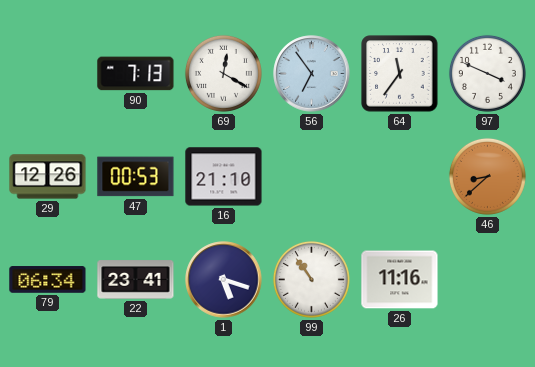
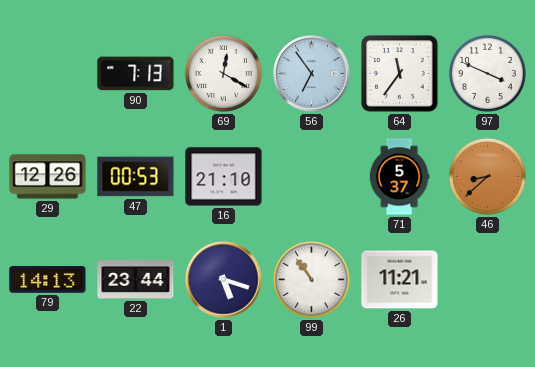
71: none -> 5:37 (399, 177)
79: 06:34 -> 14:13 (48, 280)
22: 23:41 -> 23:44 (136, 280)
26: 11:16 -> 11:21 (400, 280)
